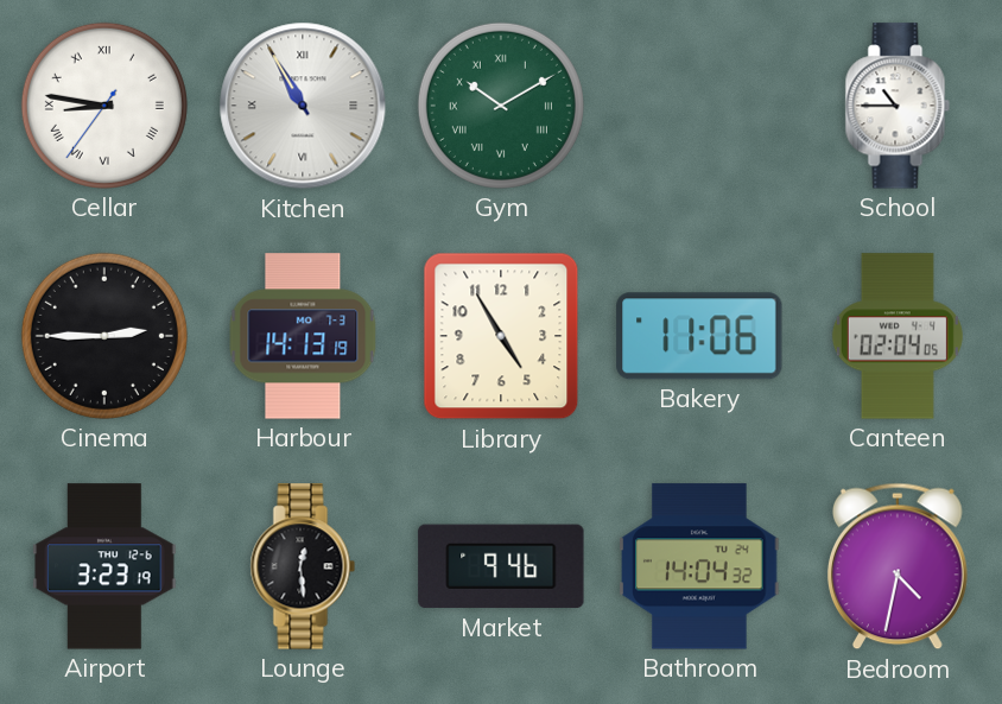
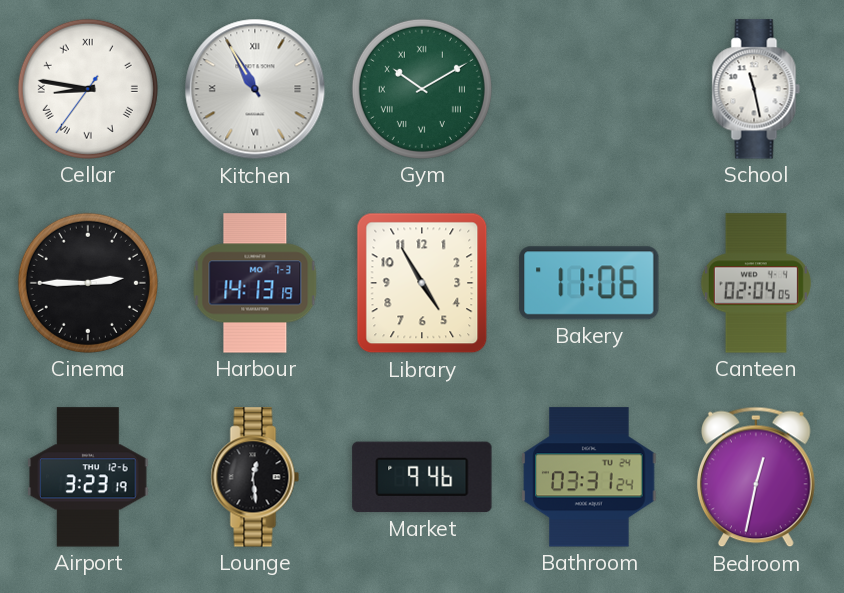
School: 10:45 -> 11:28 (756, 89)
Bathroom: 14:04 -> 03:31 (589, 477)
Bedroom: 4:32 -> 12:32 (756, 477)
